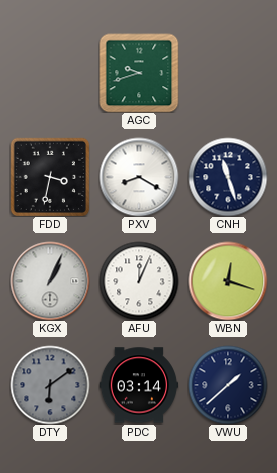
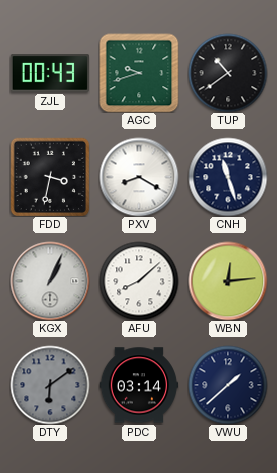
ZJL: none -> 00:43 (49, 73)
TUP: none -> 10:39 (228, 73)
AFU: 12:04 -> 8:08 (139, 281)
WBN: 12:18 -> 12:14 (228, 281)
